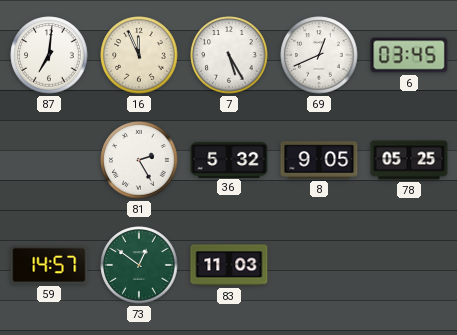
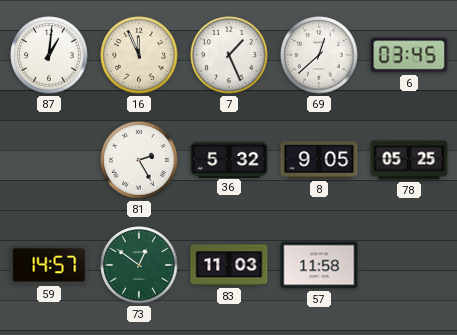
87: 7:01 -> 1:01 (49, 55)
7: 5:25 -> 1:26 (229, 55)
69: 12:41 -> 12:38 (319, 55)
57: none -> 11:58 (319, 265)
